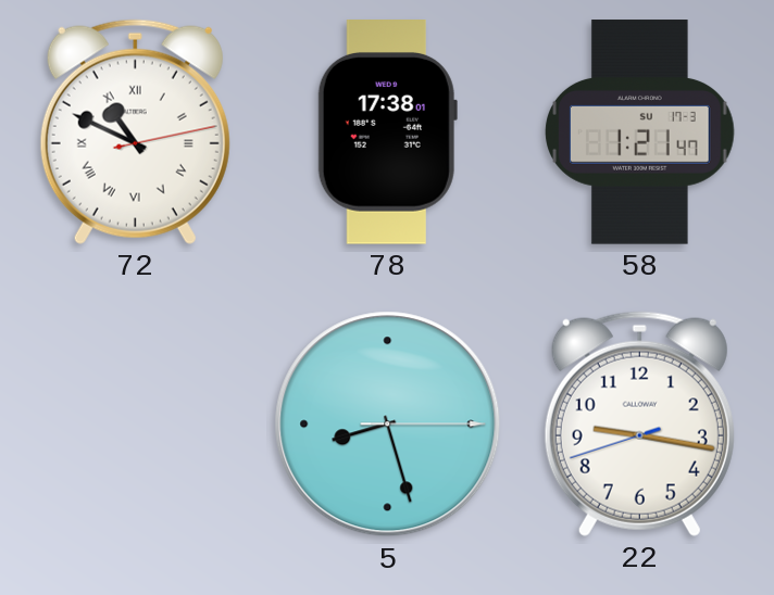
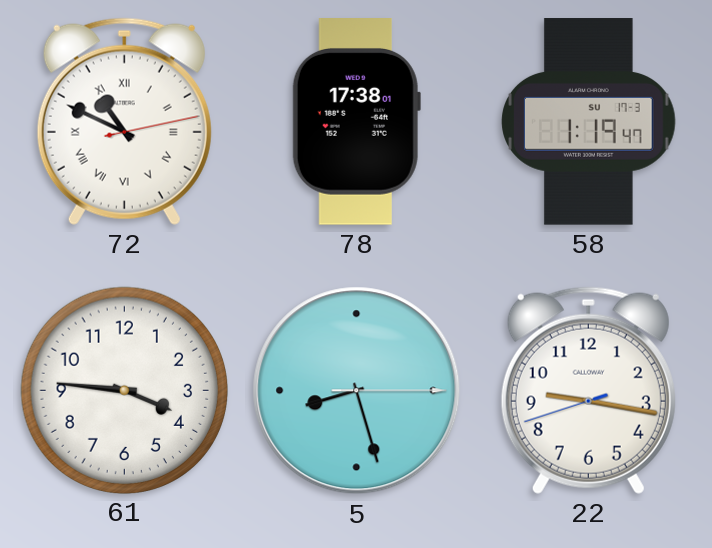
58: 1:21 -> 1:19 (589, 122)
61: none -> 3:46 (124, 390)
